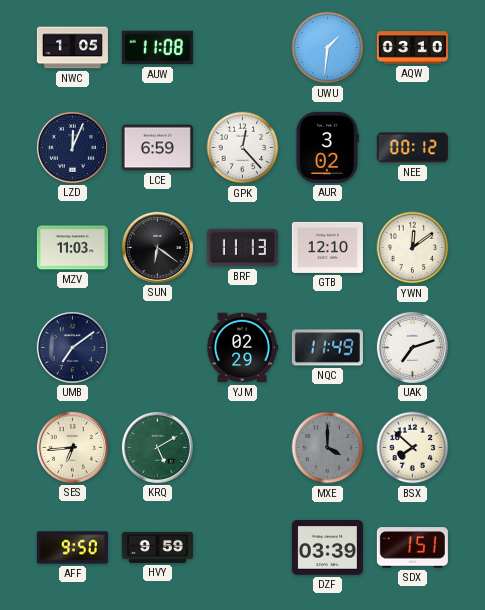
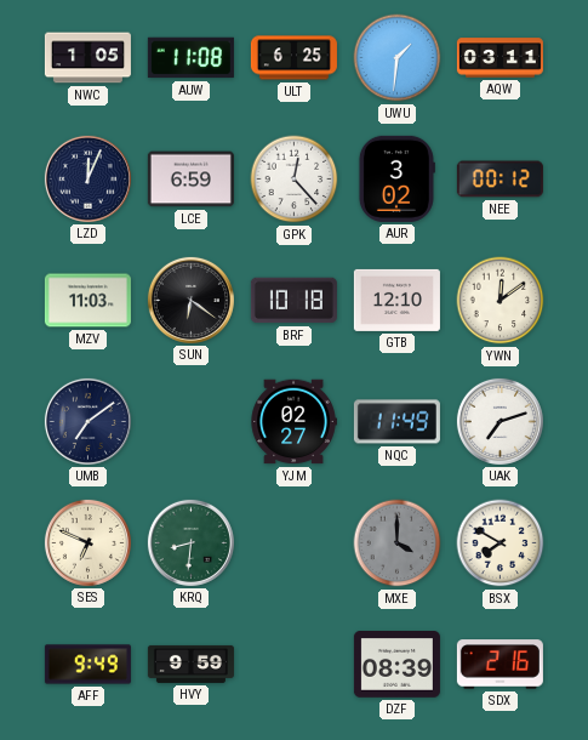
ULT: none -> 6:25 (293, 58)
AQW: 03:10 -> 03:11 (499, 58)
BRF: 11:13 -> 10:18 (293, 301)
YJM: 02:29 -> 02:27 (293, 422)
SES: 6:44 -> 6:49 (87, 542)
KRQ: 5:10 -> 8:31 (190, 542)
BSX: 7:52 -> 7:50 (501, 543)
AFF: 9:50 -> 9:49 (87, 665)
DZF: 03:39 -> 08:39 (396, 665)
SDX: 1:51 -> 2:16 (499, 665)
